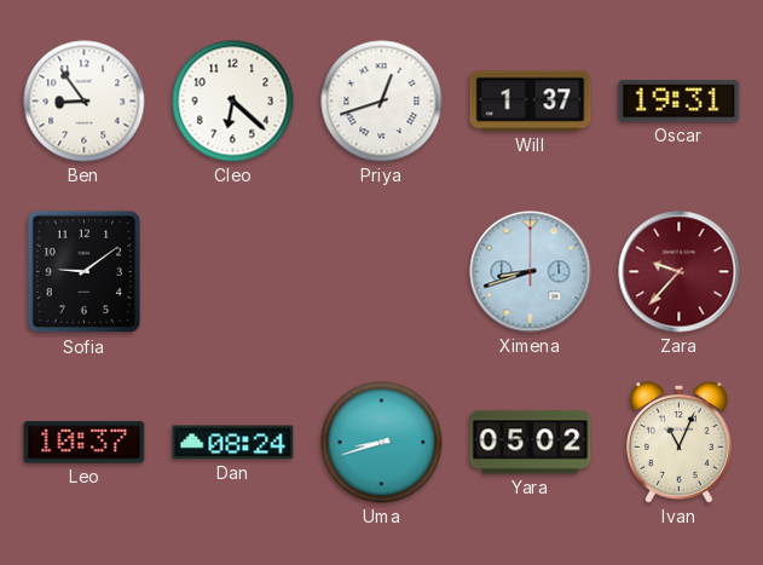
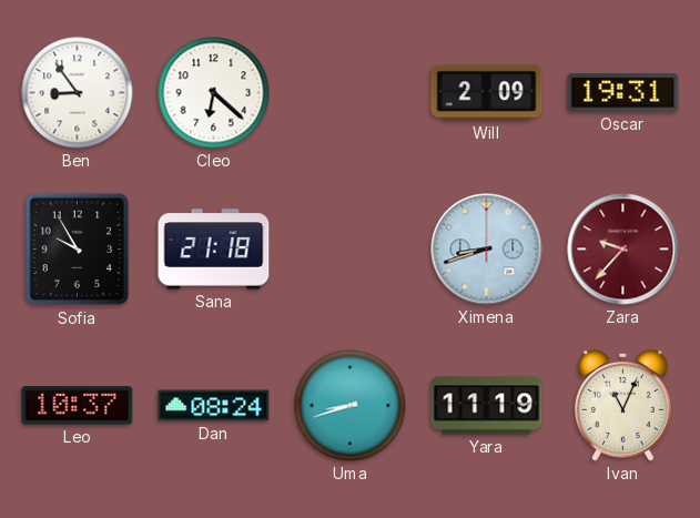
Priya: 12:42 -> none (382, 102)
Will: 1:37 -> 2:09 (487, 93)
Sofia: 9:09 -> 9:55 (78, 250)
Sana: none -> 21:18 (214, 250)
Yara: 05:02 -> 11:19 (487, 406)
